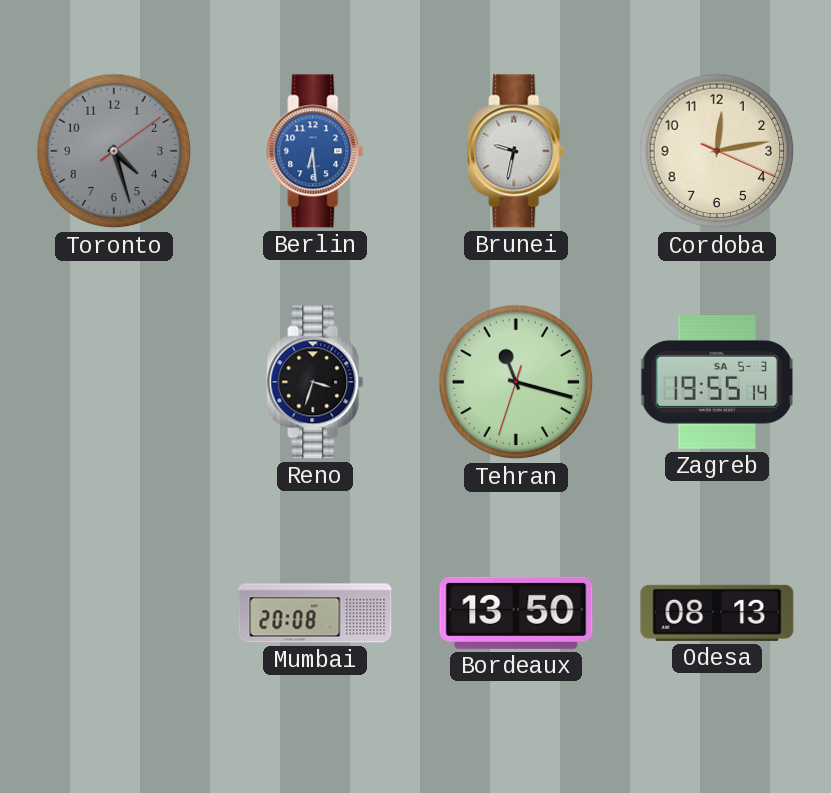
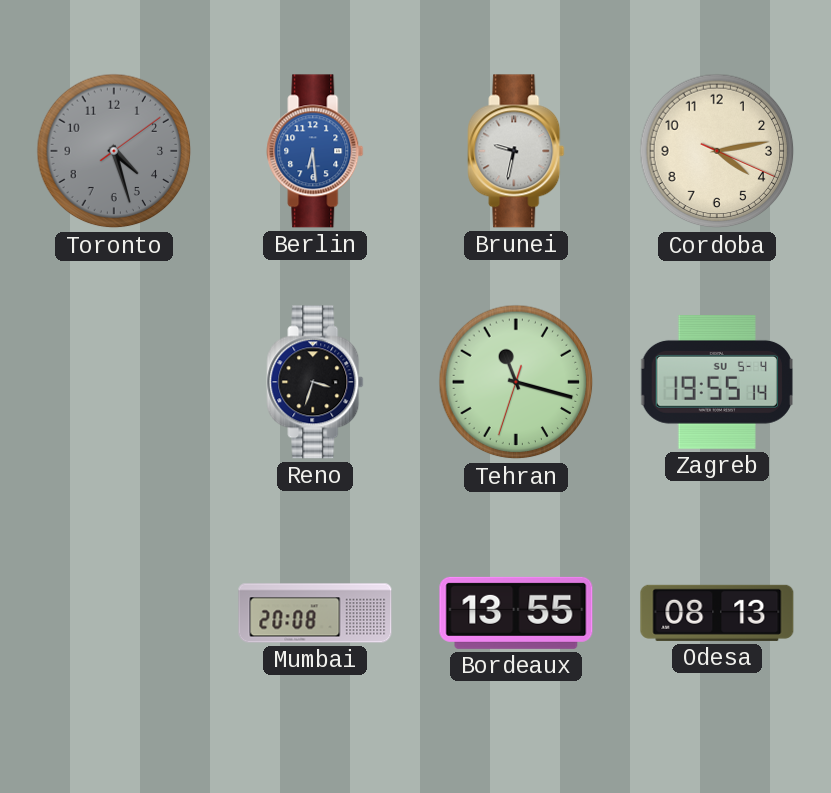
Cordoba: 12:13 -> 4:13 (717, 151)
Zagreb date: SA 5-3 -> SU 5-4 (717, 383)
Bordeaux: 13:50 -> 13:55 (516, 613)
